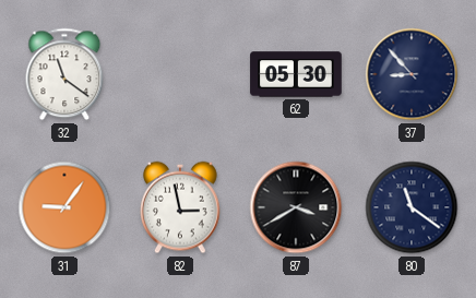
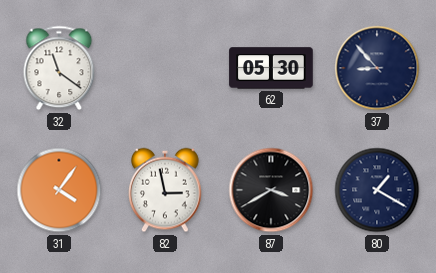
31: 9:06 -> 4:06 (59, 190)
80: 11:21 -> 1:20 (377, 190)
